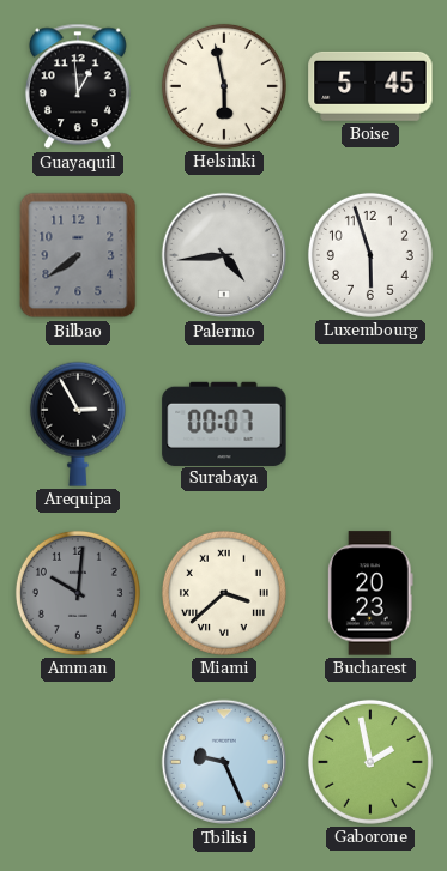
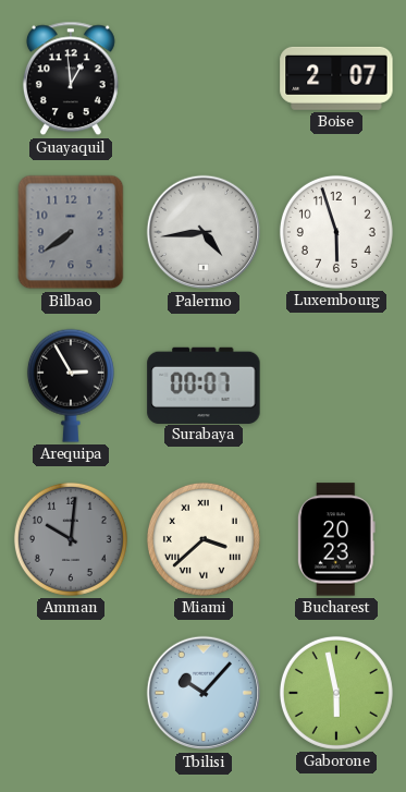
Helsinki: 5:58 -> none (224, 86)
Boise: 5:45 -> 2:07 (336, 78)
Tbilisi: 9:26 -> 10:07 (204, 693)
Gaborone: 1:58 -> 5:58 (336, 693)
